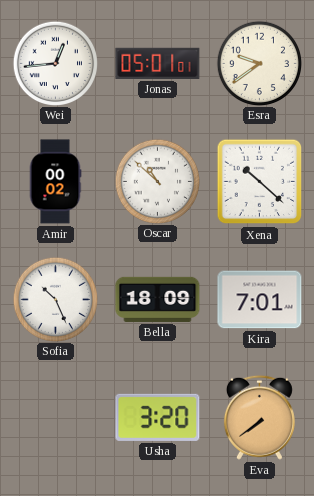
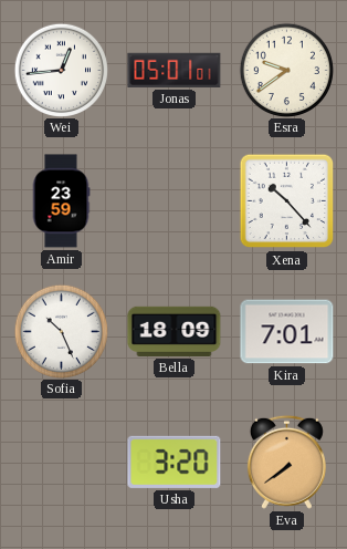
Amir: 00:02 -> 23:59 (61, 201)
Oscar: 10:52 -> none (157, 181)
Xena: 10:22 -> 10:23 (287, 201)
